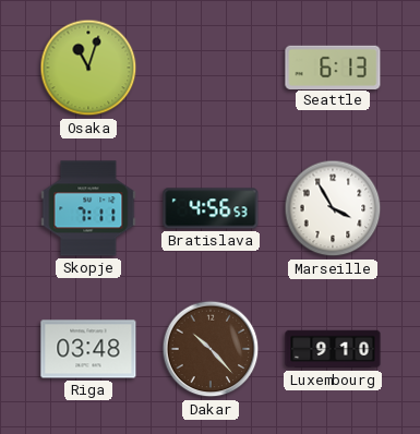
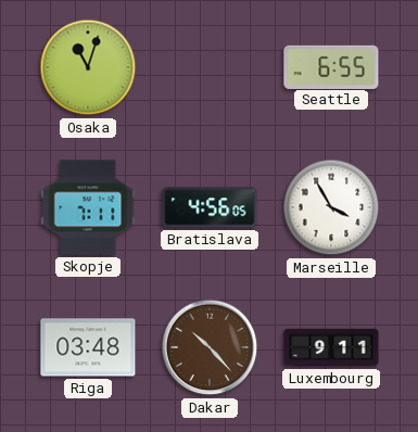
Seattle: 6:13 -> 6:55 (331, 66)
Bratislava: 4:56:53 -> 4:56:05 (210, 207)
Luxembourg: 9:10 -> 9:11 (331, 347)
